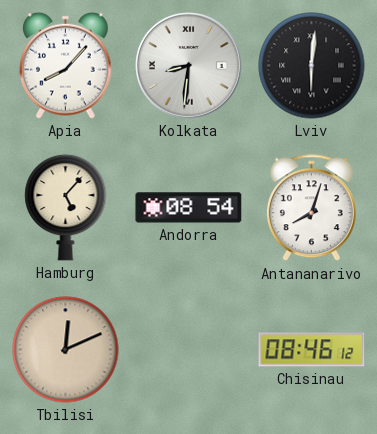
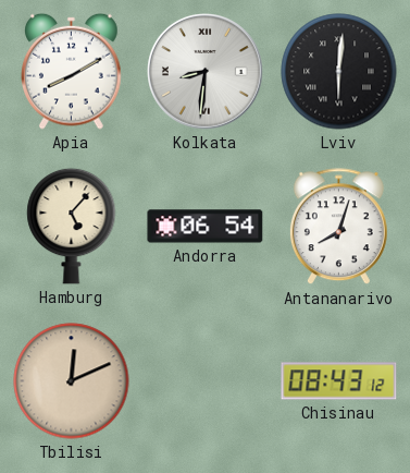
Apia: 8:07 -> 8:10 (72, 71)
Andorra: 08:54 -> 06:54 (206, 227)
Chisinau: 08:46 -> 08:43 (339, 381)
